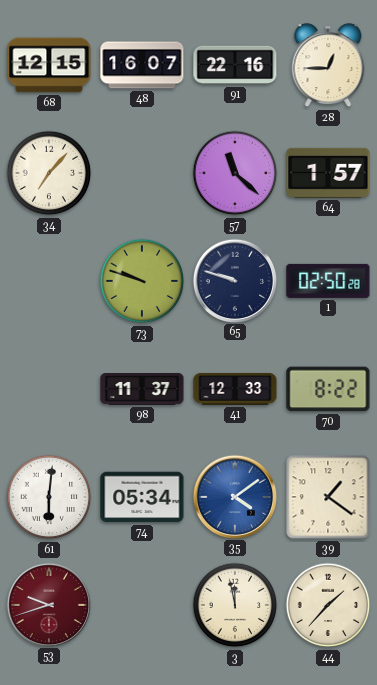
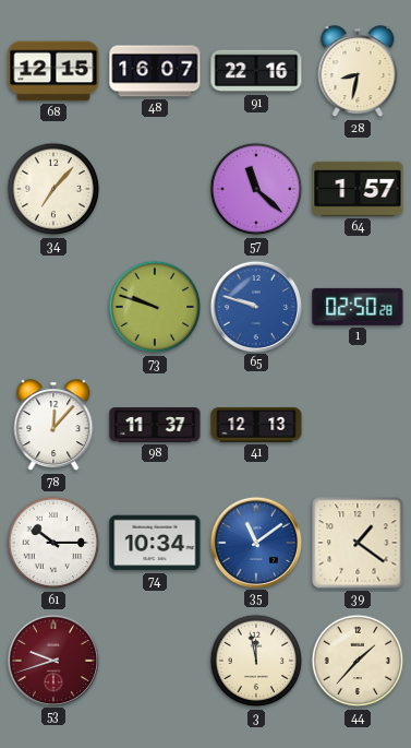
28: 12:45 -> 8:32 (358, 72)
65 dial: navy -> blue (255, 306)
78: none -> 12:07 (53, 426)
41: 12:33 -> 12:13 (256, 425)
70: 8:22 -> none (328, 389)
61: 6:01 -> 10:15 (53, 543)
74: 05:34 -> 10:34 (155, 543)
35: 4:09 -> 11:09 (255, 542)
